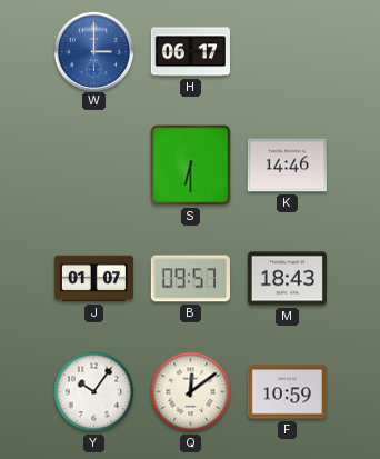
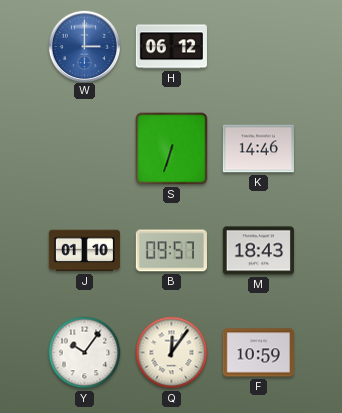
H: 06:17 -> 06:12 (171, 47)
S: 6:30 -> 6:33 (172, 149)
J: 01:07 -> 01:10 (84, 251)
Q: 12:09 -> 12:06 (172, 353)
